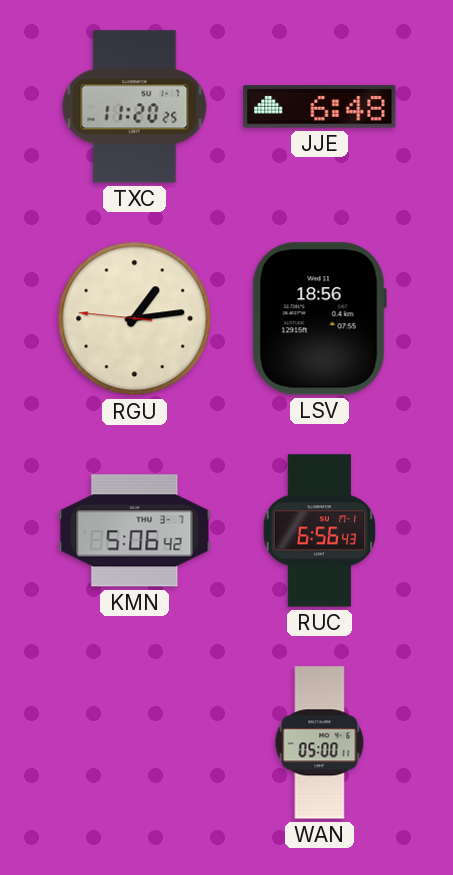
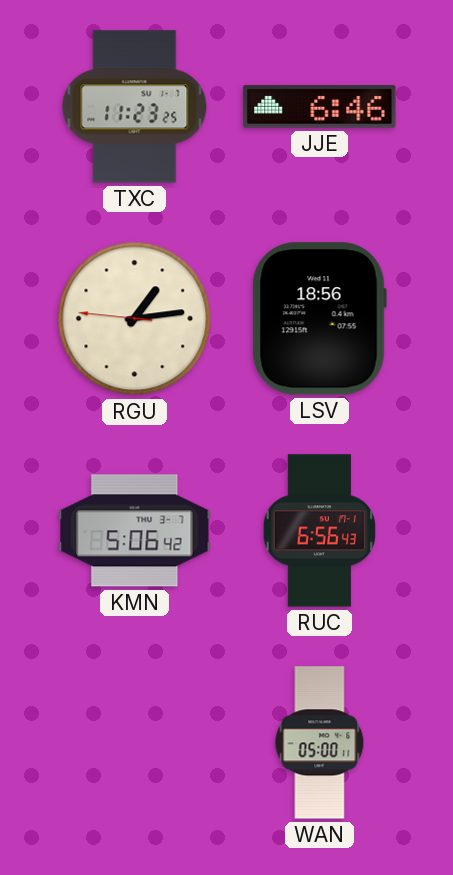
TXC: 11:20 -> 11:23 (135, 107)
JJE: 6:48 -> 6:46 (320, 107)
